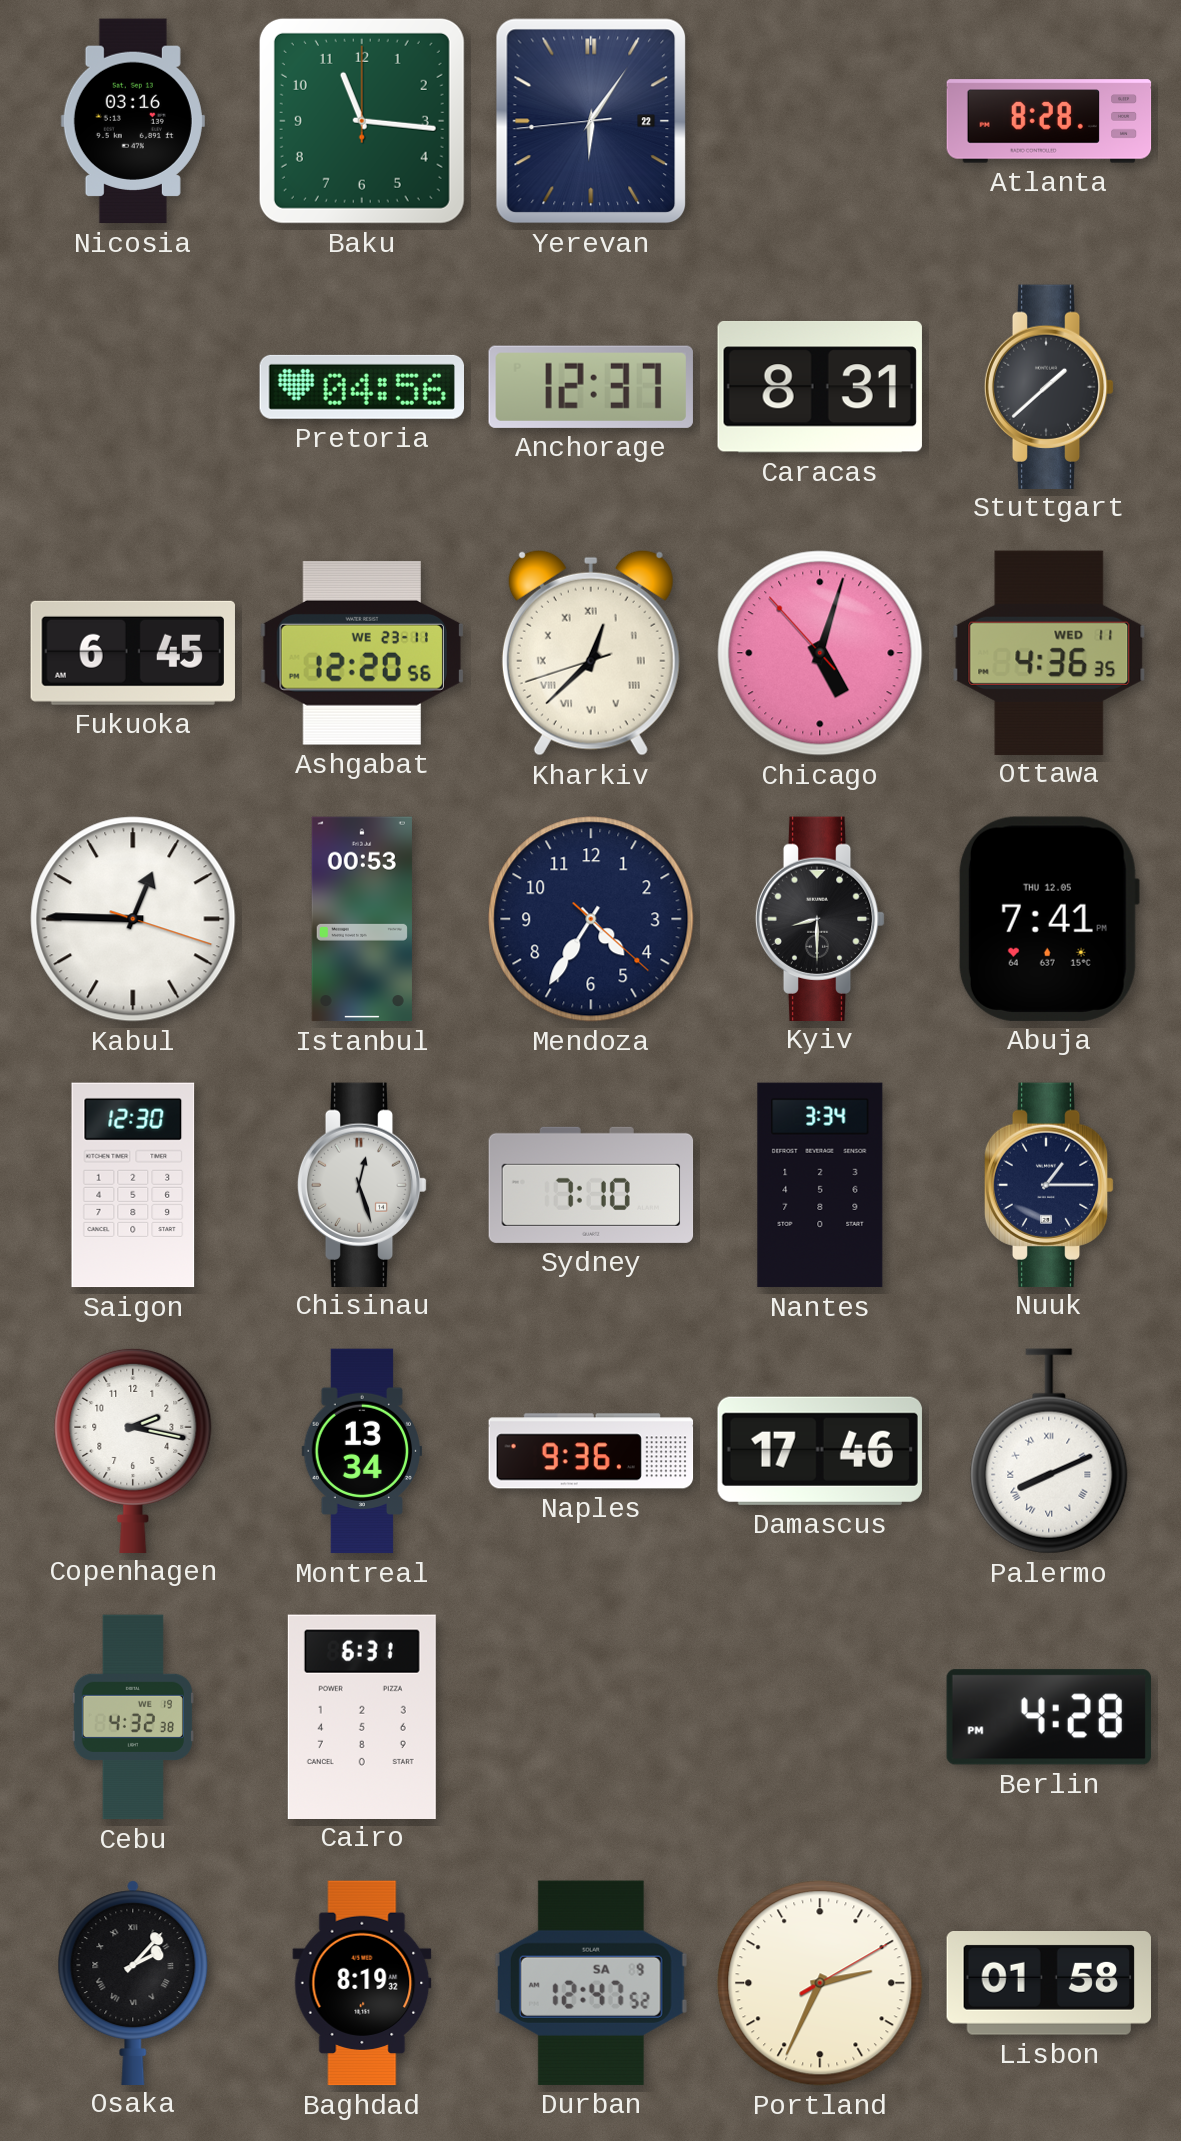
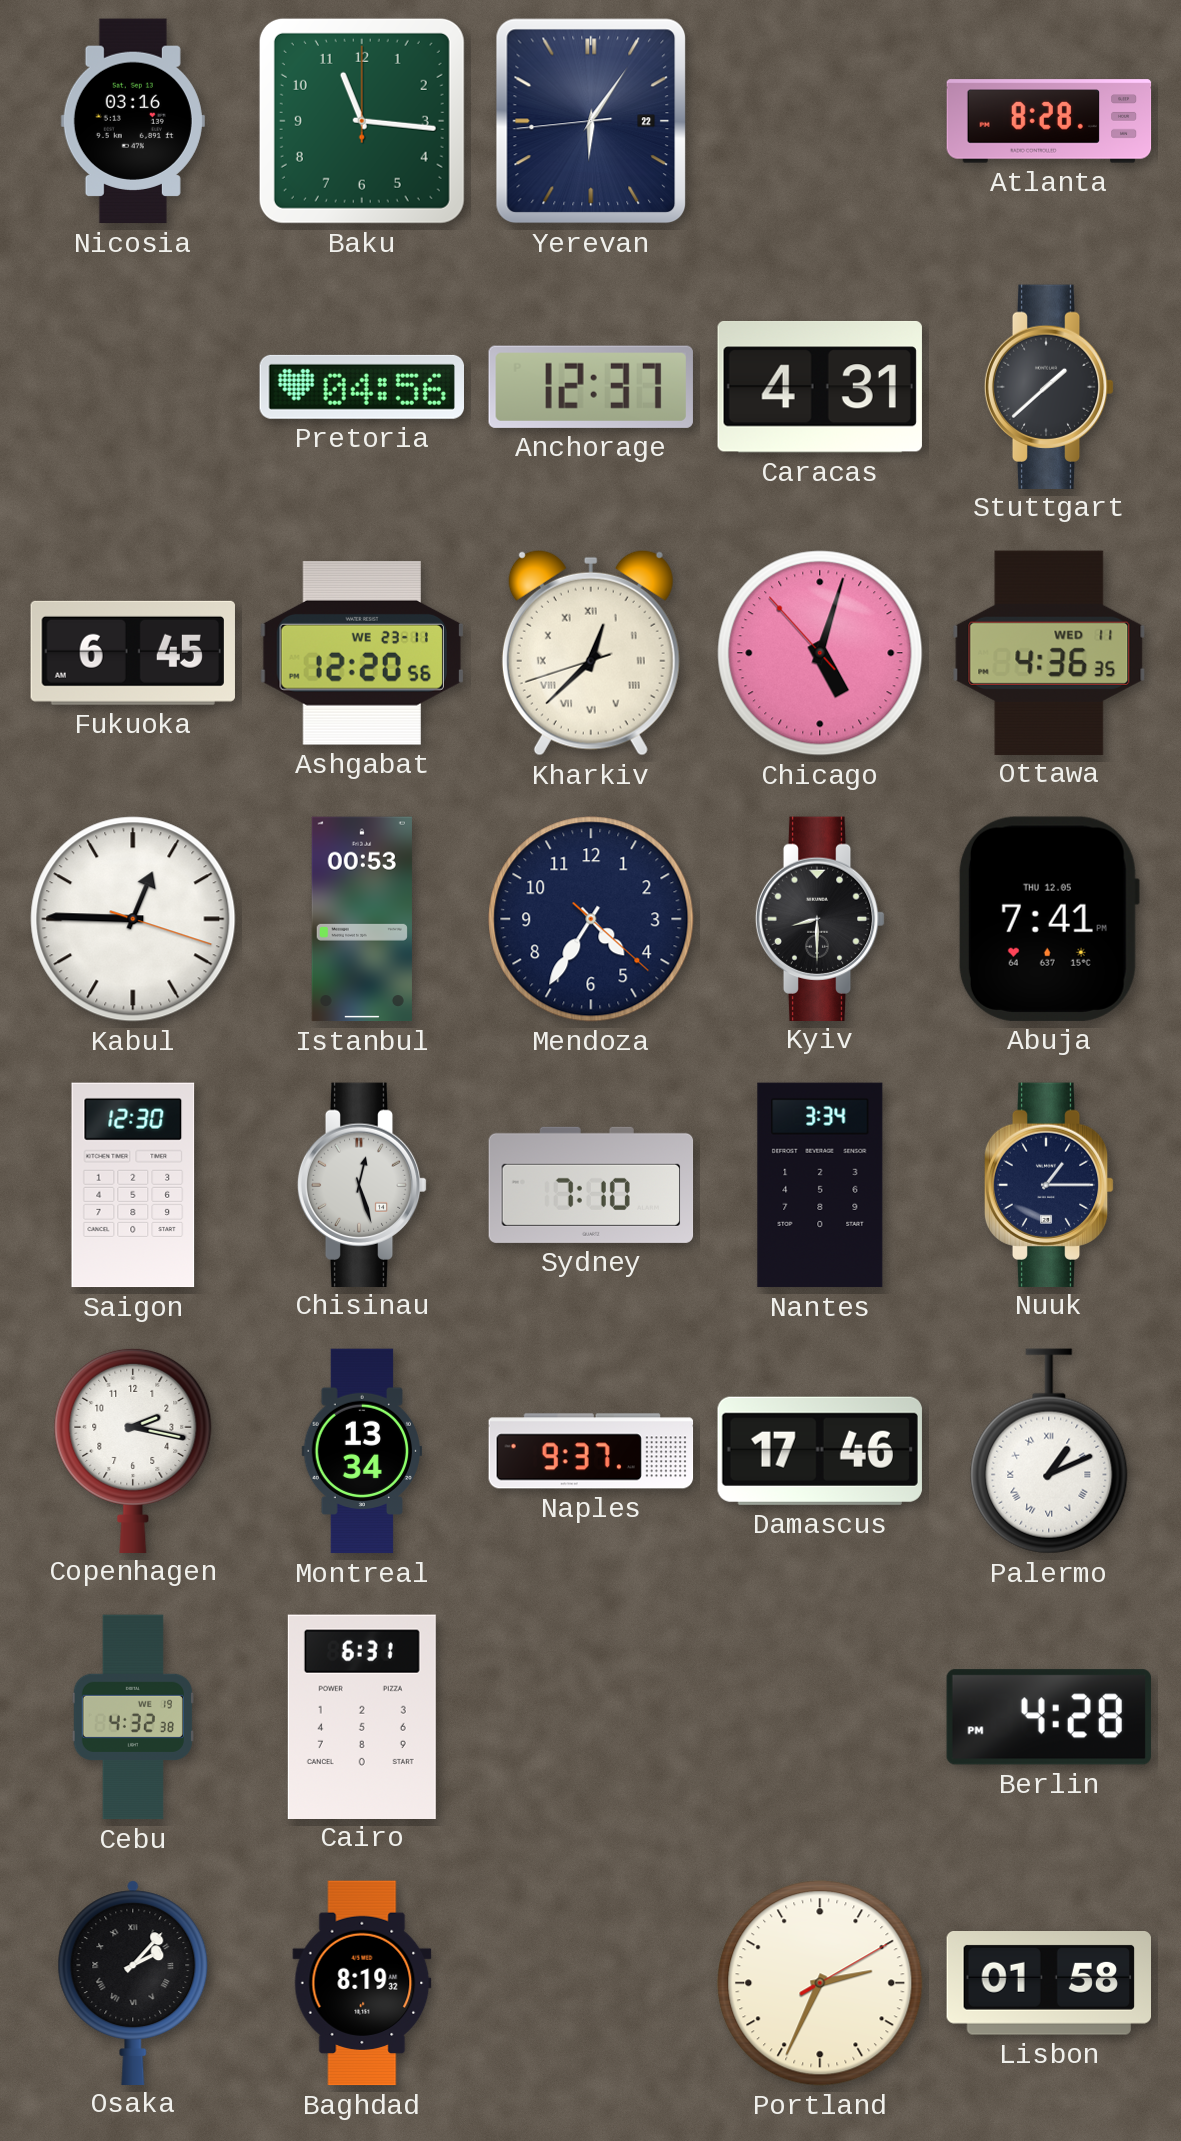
Caracas: 8:31 -> 4:31 (820, 387)
Naples: 9:36 -> 9:37 (591, 1451)
Palermo: 8:11 -> 1:11 (1049, 1451)
Durban: 12:47 -> none (591, 1983)
